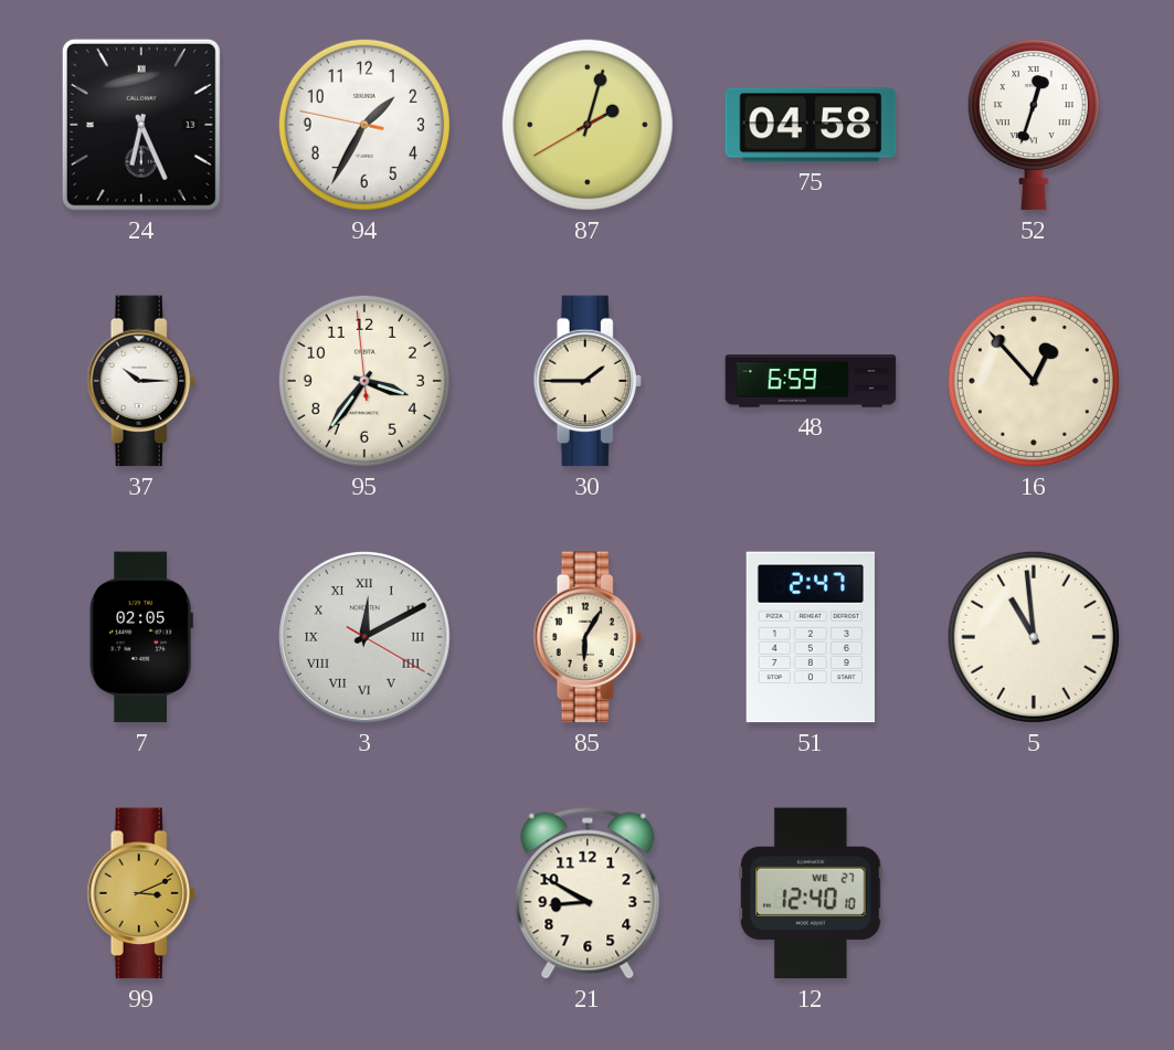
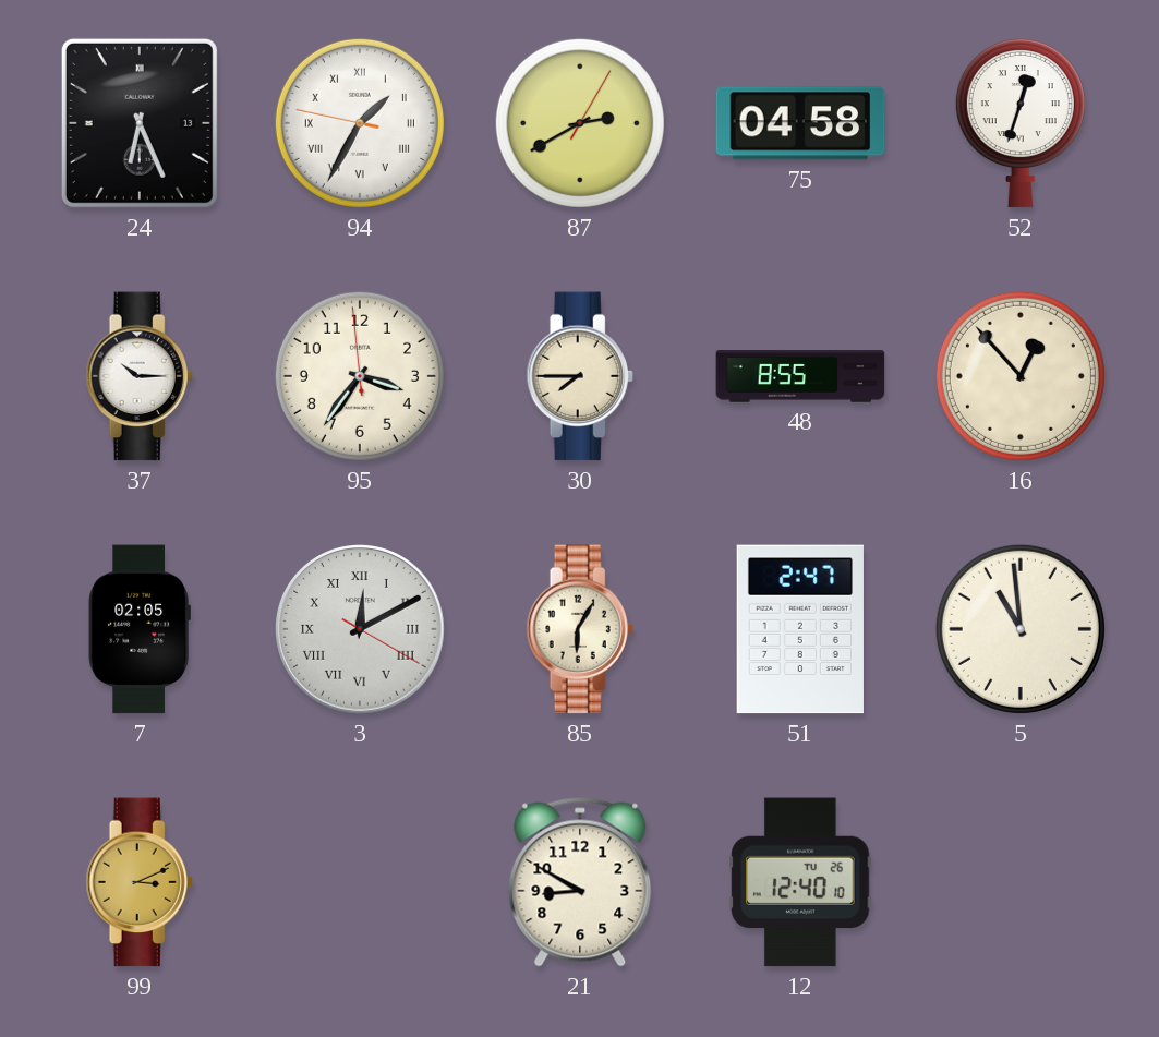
94 numerals: Arabic -> Roman (360, 123)
87: 2:02 -> 2:40 (580, 123)
30: 1:45 -> 7:45 (580, 376)
48: 6:59 -> 8:55 (800, 376)
12 date: WE 27 -> TU 26 (800, 882)
